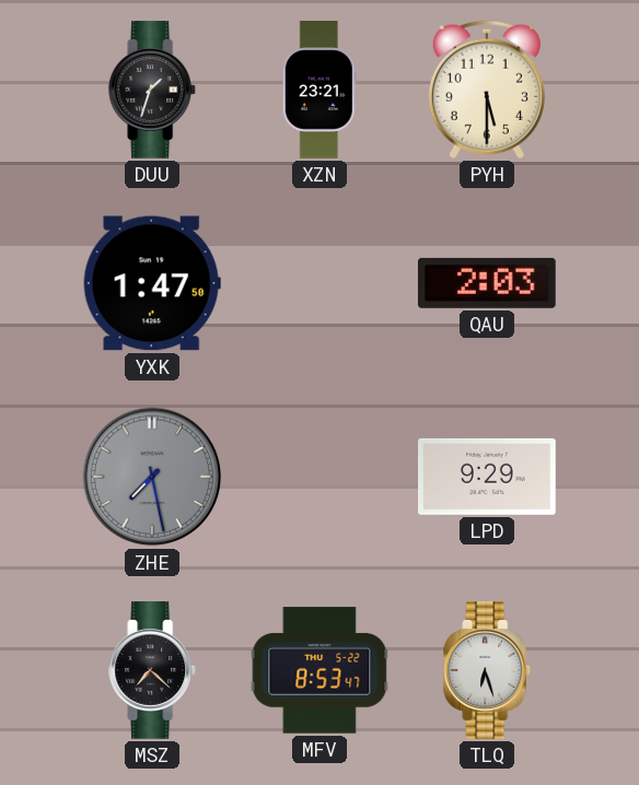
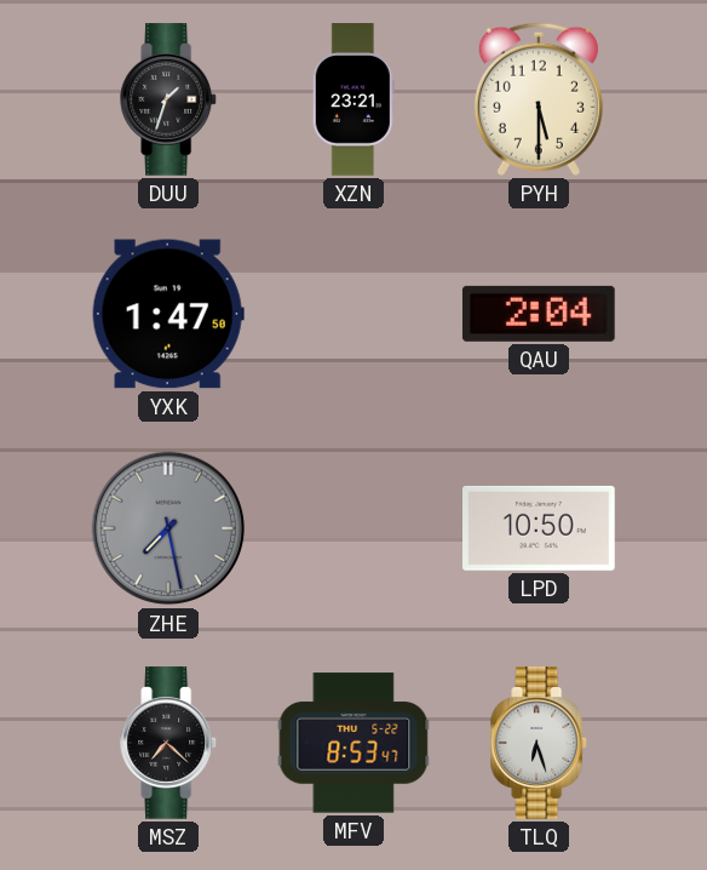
QAU: 2:03 -> 2:04 (539, 314)
LPD: 9:29 -> 10:50 (540, 528)
